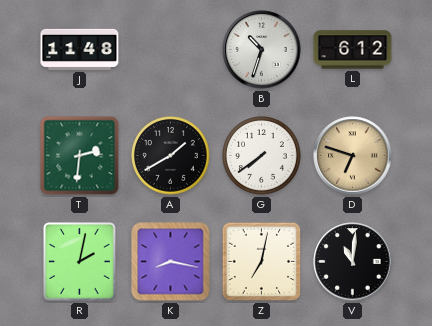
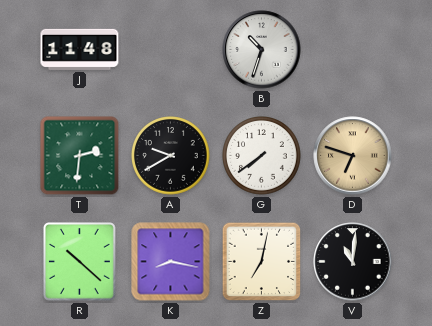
L: 6:12 -> none (353, 50)
A: 1:40 -> 9:40 (171, 156)
R: 2:02 -> 10:22 (80, 262)
